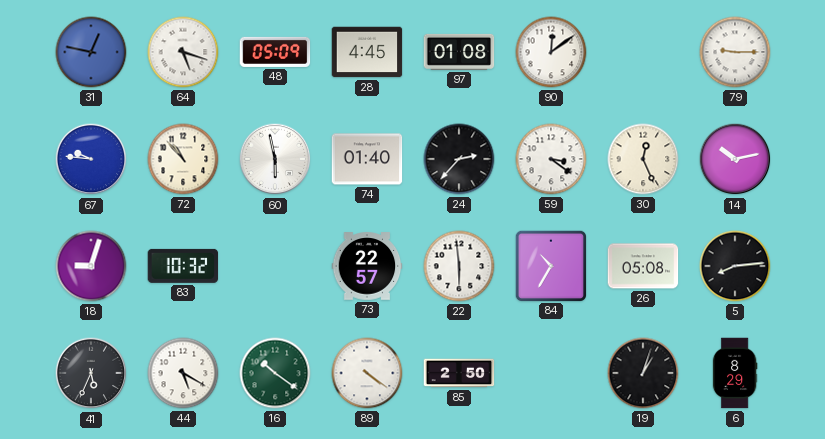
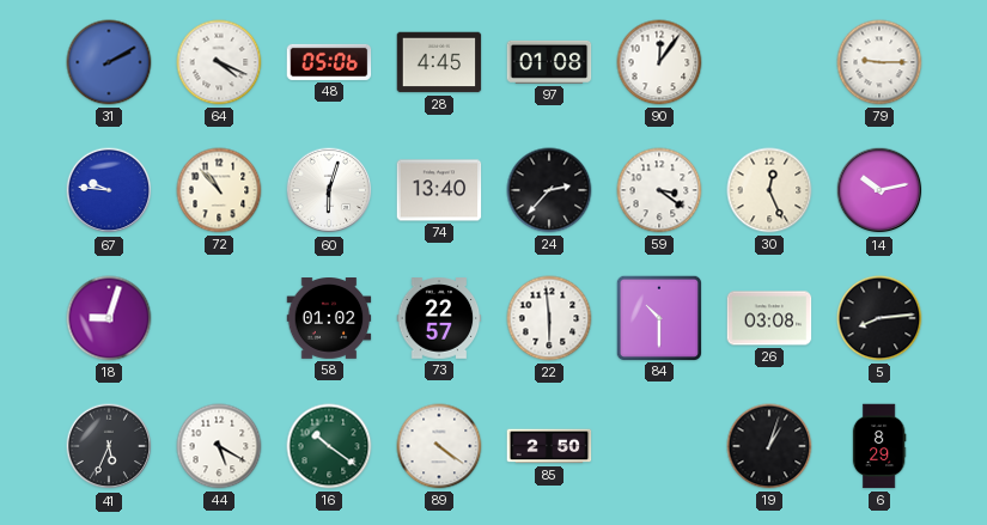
31: 12:47 -> 2:10 (109, 62)
64: 5:18 -> 4:19 (219, 62)
48: 05:09 -> 05:06 (329, 62)
90: 12:09 -> 12:06 (659, 62)
60: 5:58 -> 6:03 (329, 190)
74: 01:40 -> 13:40 (439, 190)
83: 10:32 -> none (183, 266)
58: none -> 01:02 (329, 319)
84: 10:35 -> 10:30 (658, 317)
26: 05:08 -> 03:08 (769, 318)
